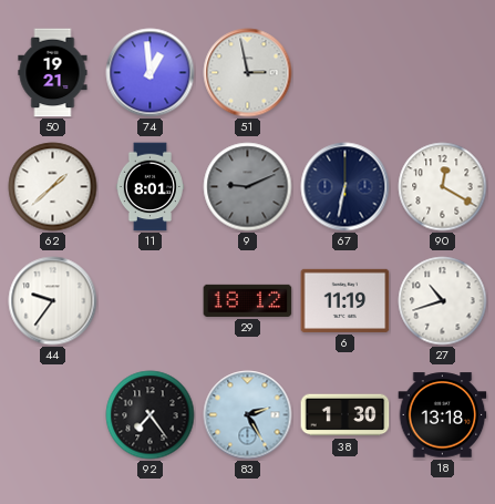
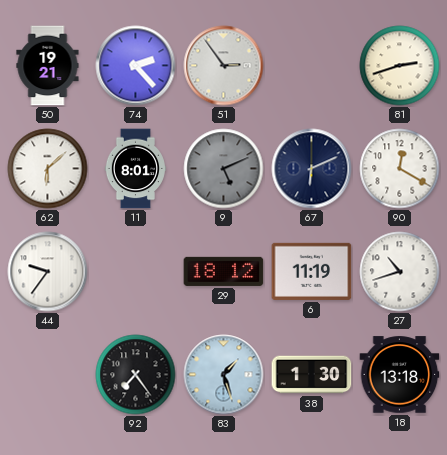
74: 12:59 -> 2:23 (136, 66)
51: 2:58 -> 2:54 (224, 66)
81: none -> 2:42 (400, 66)
62: 1:38 -> 6:08 (48, 169)
9: 9:11 -> 5:11 (224, 169)
67: 6:32 -> 6:11 (312, 169)
83: 2:25 -> 1:27 (224, 375)
